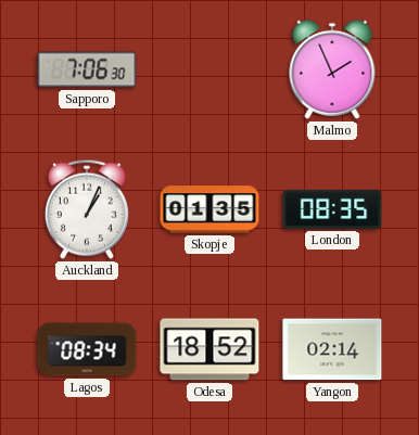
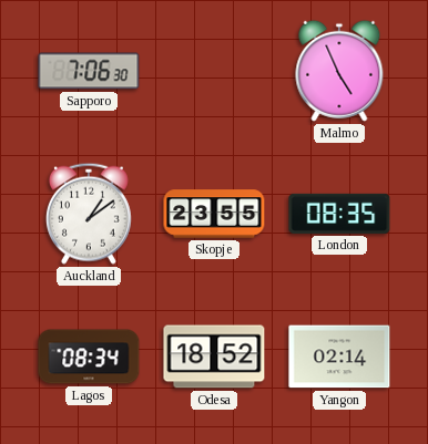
Malmo: 1:56 -> 4:56 (339, 71)
Auckland: 1:04 -> 1:09 (89, 214)
Skopje: 01:35 -> 23:55 (214, 214)
